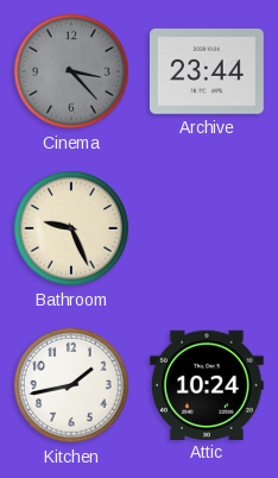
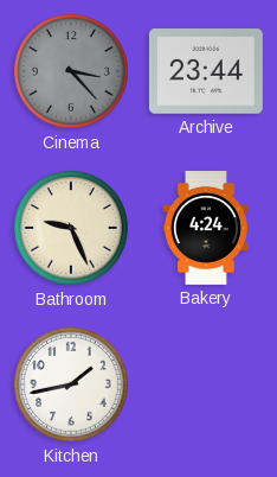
Bakery: none -> 4:24 (206, 229)
Attic: 10:24 -> none (207, 384)
